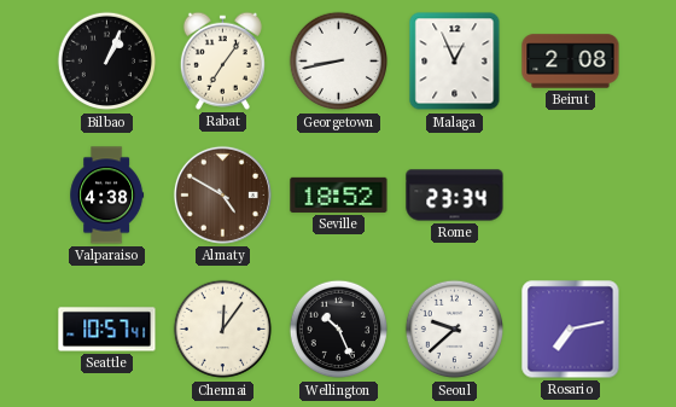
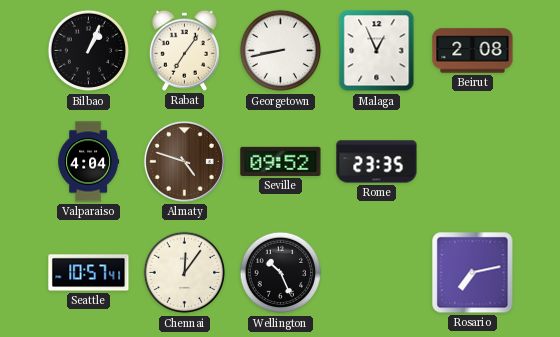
Valparaiso: 4:38 -> 4:04 (89, 162)
Almaty: 4:50 -> 4:48 (184, 161)
Seville: 18:52 -> 09:52 (281, 161)
Rome: 23:34 -> 23:35 (377, 162)
Seoul: 9:38 -> none (455, 330)
